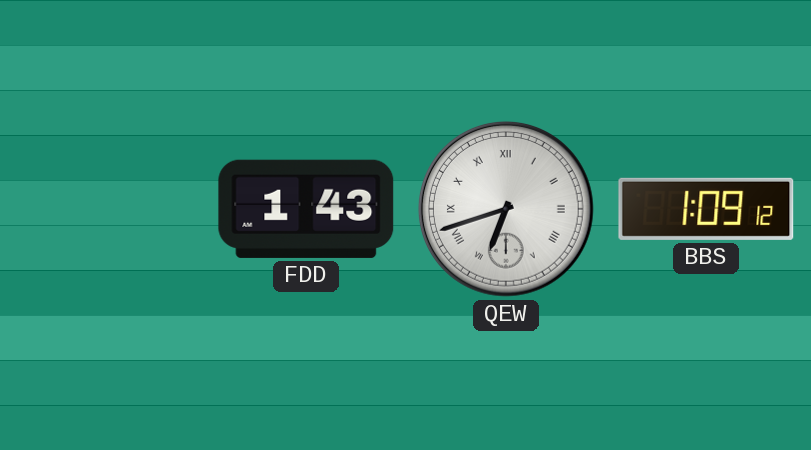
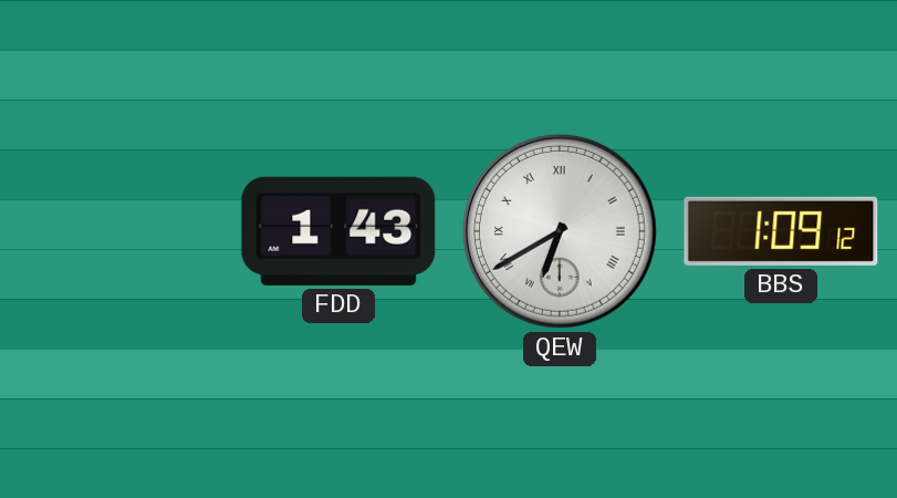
QEW: 6:42 -> 6:40 (560, 231)
